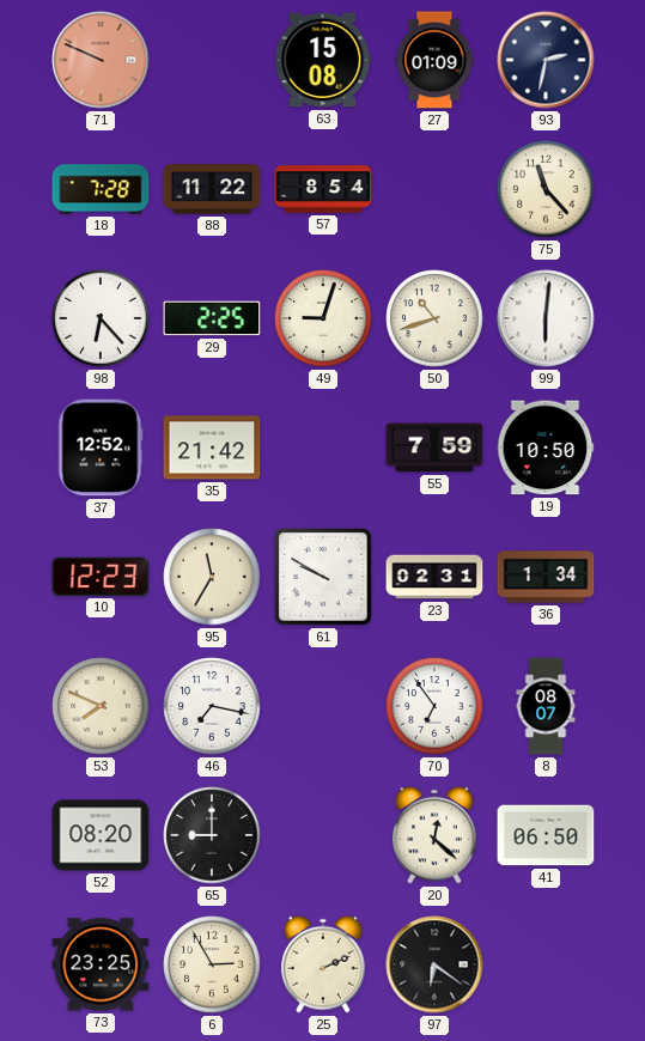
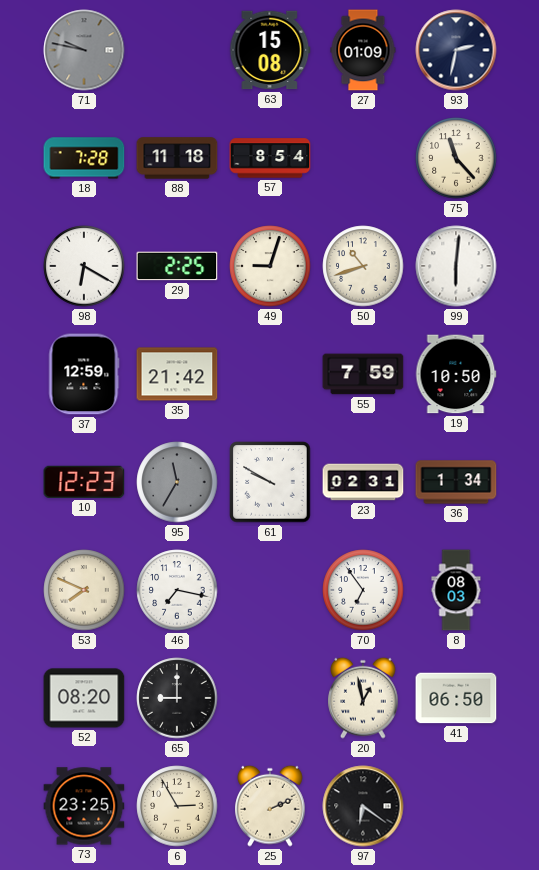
71: 9:49 -> 9:47 (84, 50)
71 dial: salmon -> grey (84, 50)
88: 11:22 -> 11:18 (177, 158)
98: 6:23 -> 6:20 (84, 266)
37: 12:52 -> 12:59 (84, 374)
95 dial: cream -> grey (177, 482)
8: 08:07 -> 08:03 (456, 590)
20: 12:22 -> 12:58 (363, 698)
